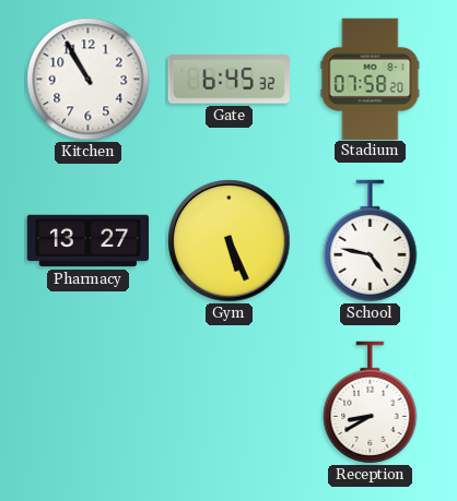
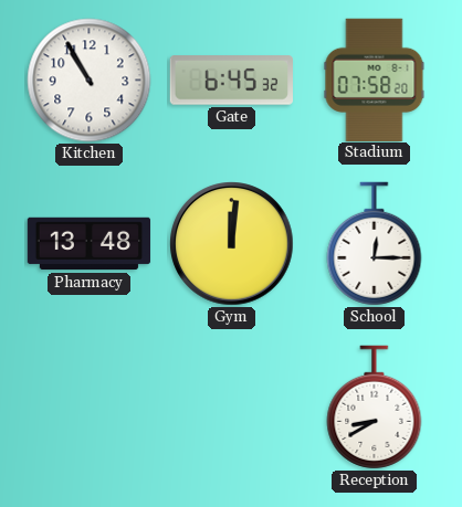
Pharmacy: 13:27 -> 13:48 (90, 244)
Gym: 5:26 -> 12:01 (232, 244)
School: 4:47 -> 12:15 (375, 244)
